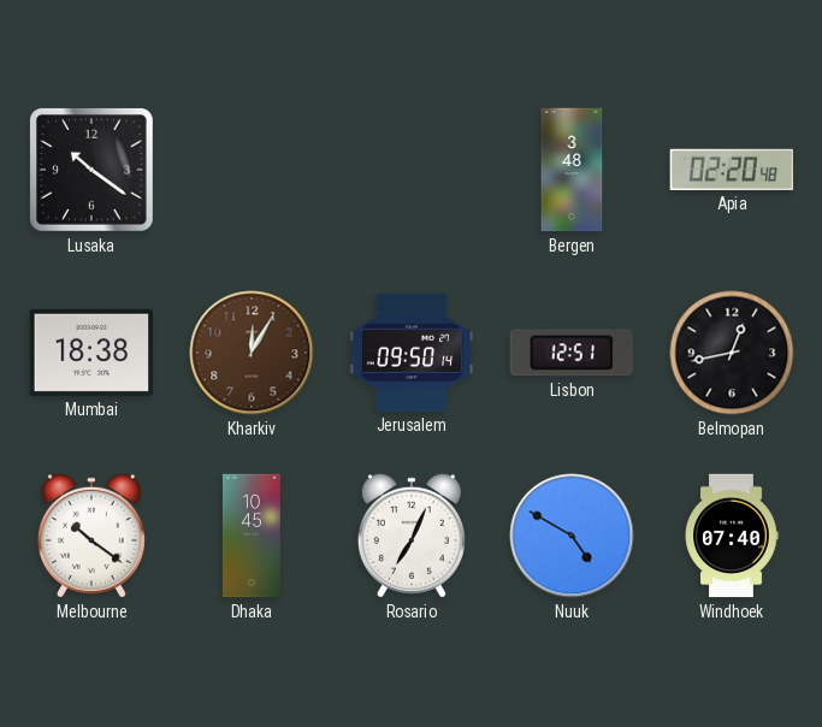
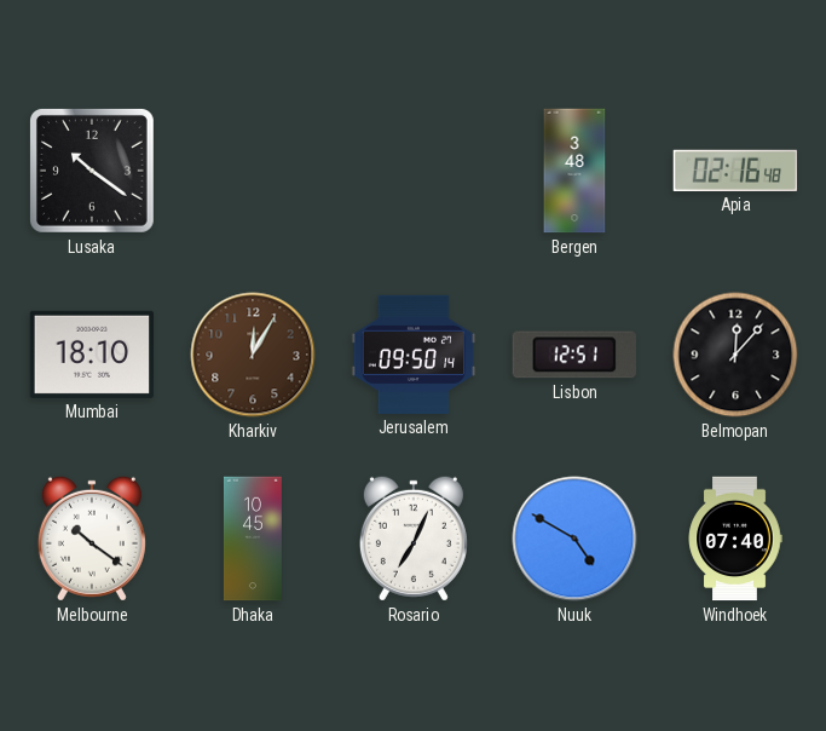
Apia: 02:20 -> 02:16 (735, 171)
Mumbai: 18:38 -> 18:10 (92, 355)
Belmopan: 12:43 -> 12:07 (735, 355)
